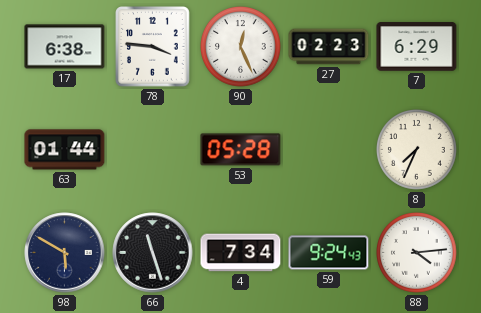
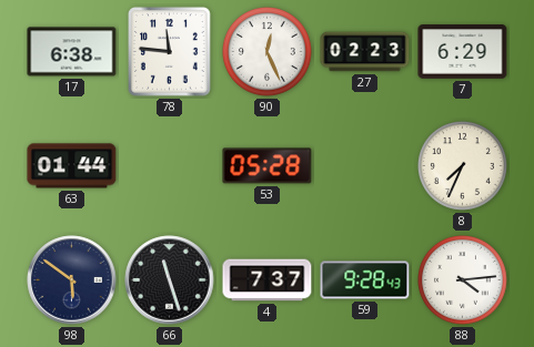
78: 3:46 -> 11:46 (170, 52)
98: 5:50 -> 5:51 (72, 280)
4: 7:34 -> 7:37 (268, 280)
59: 9:24 -> 9:28 (365, 280)
